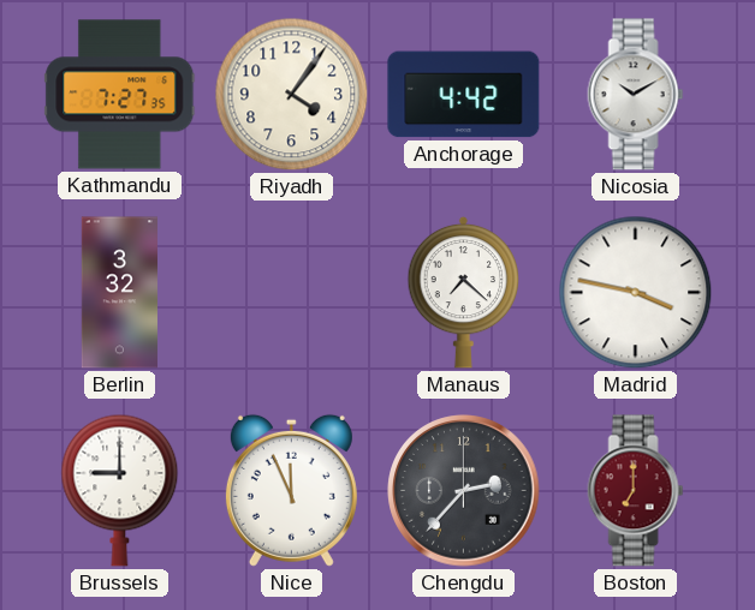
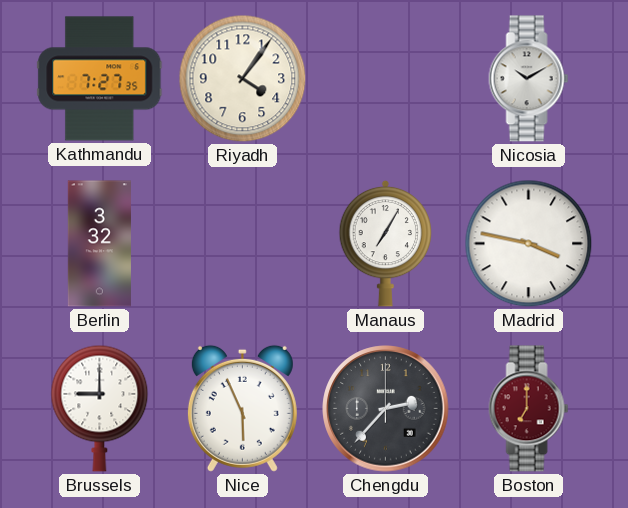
Anchorage: 4:42 -> none (464, 95)
Manaus: 7:22 -> 7:05 (386, 243)
Nice: 11:56 -> 5:56 (242, 408)
